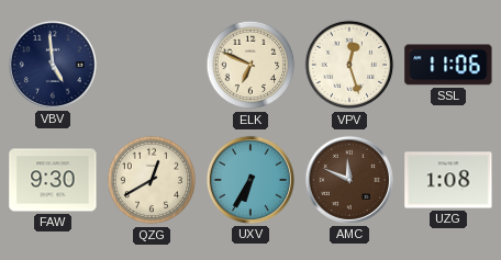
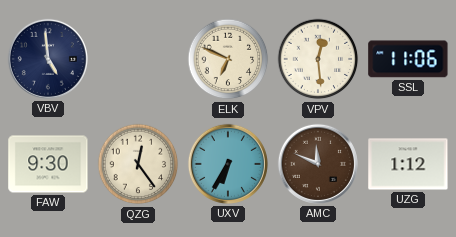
VPV: 12:27 -> 12:29 (318, 59)
QZG: 12:40 -> 12:24 (138, 164)
UZG: 1:08 -> 1:12 (408, 164)
